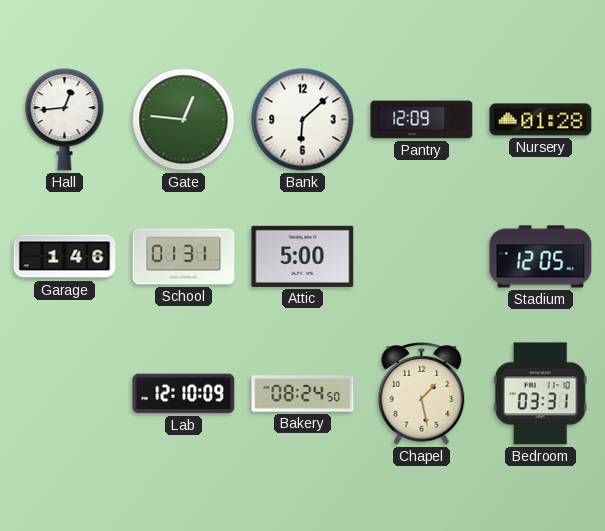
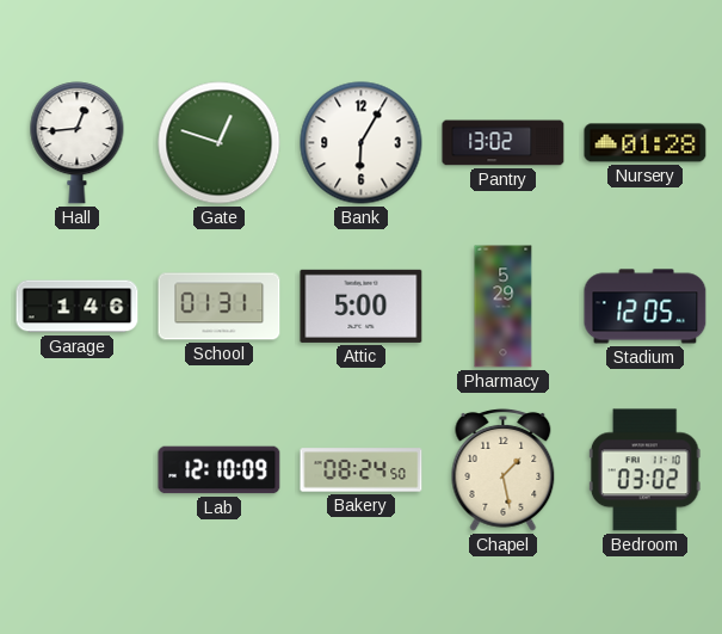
Gate: 12:46 -> 12:48 (220, 143)
Bank: 6:08 -> 6:05 (362, 143)
Pantry: 12:09 -> 13:02 (504, 143)
Pharmacy: none -> 5:29 (504, 307)
Bedroom: 03:31 -> 03:02 (644, 470)
